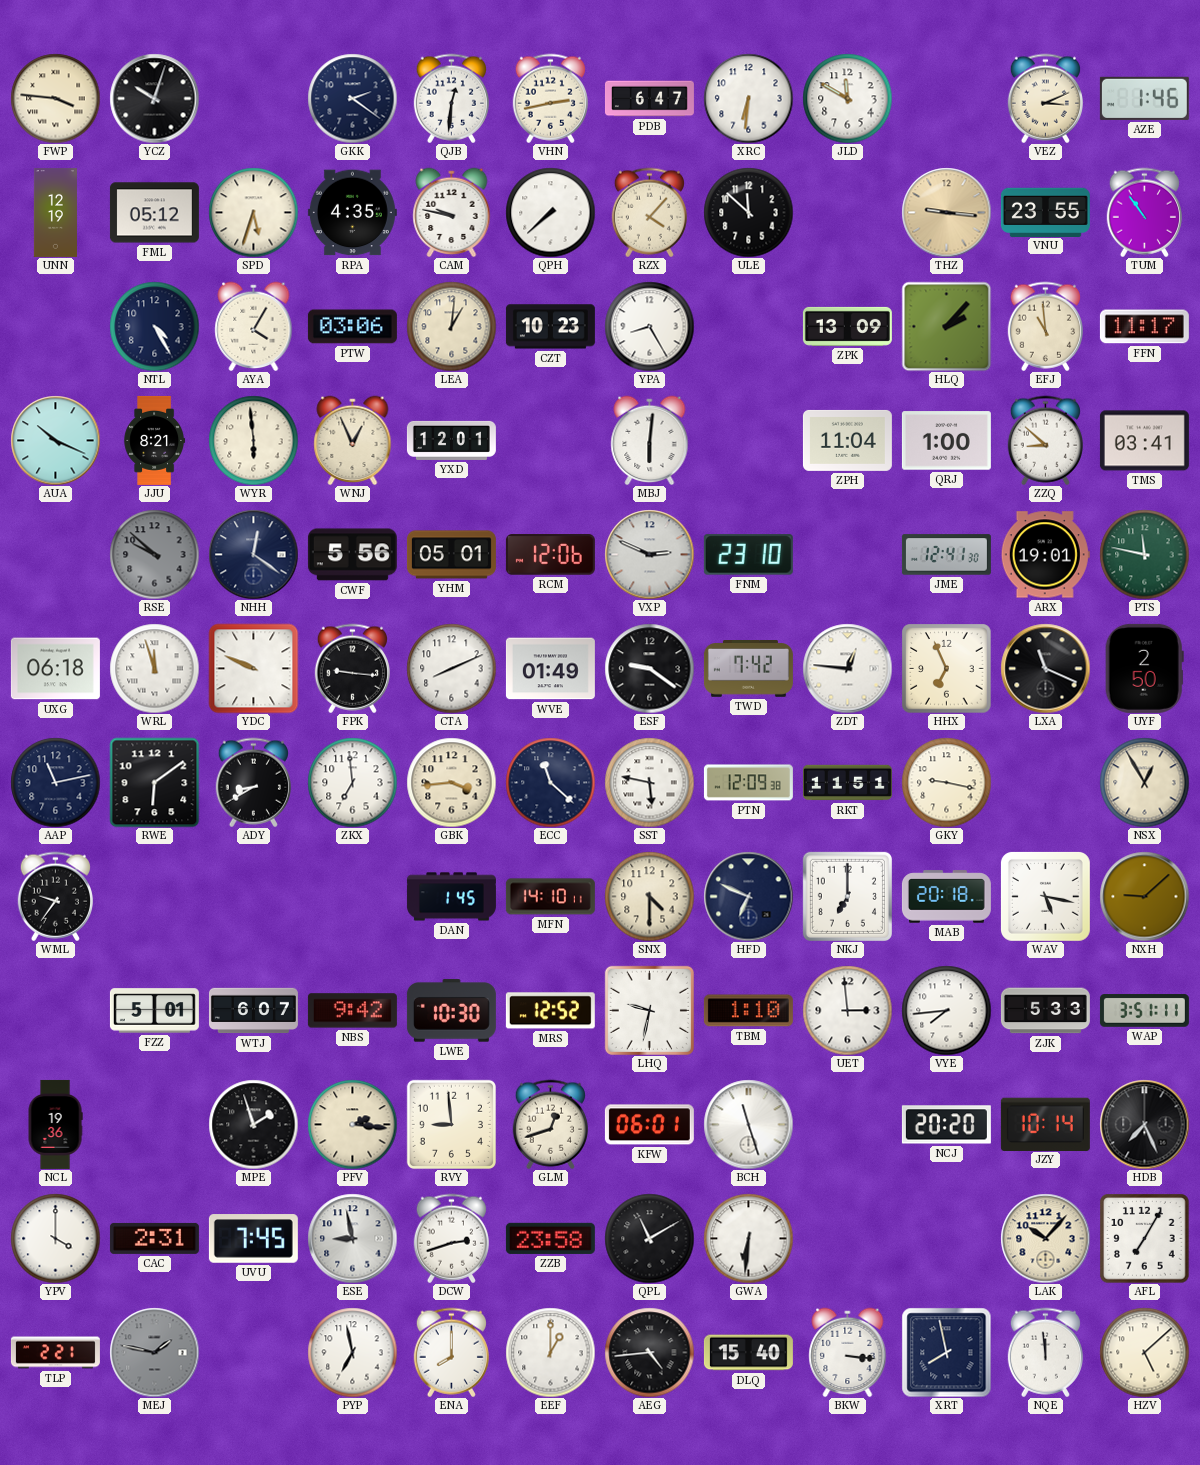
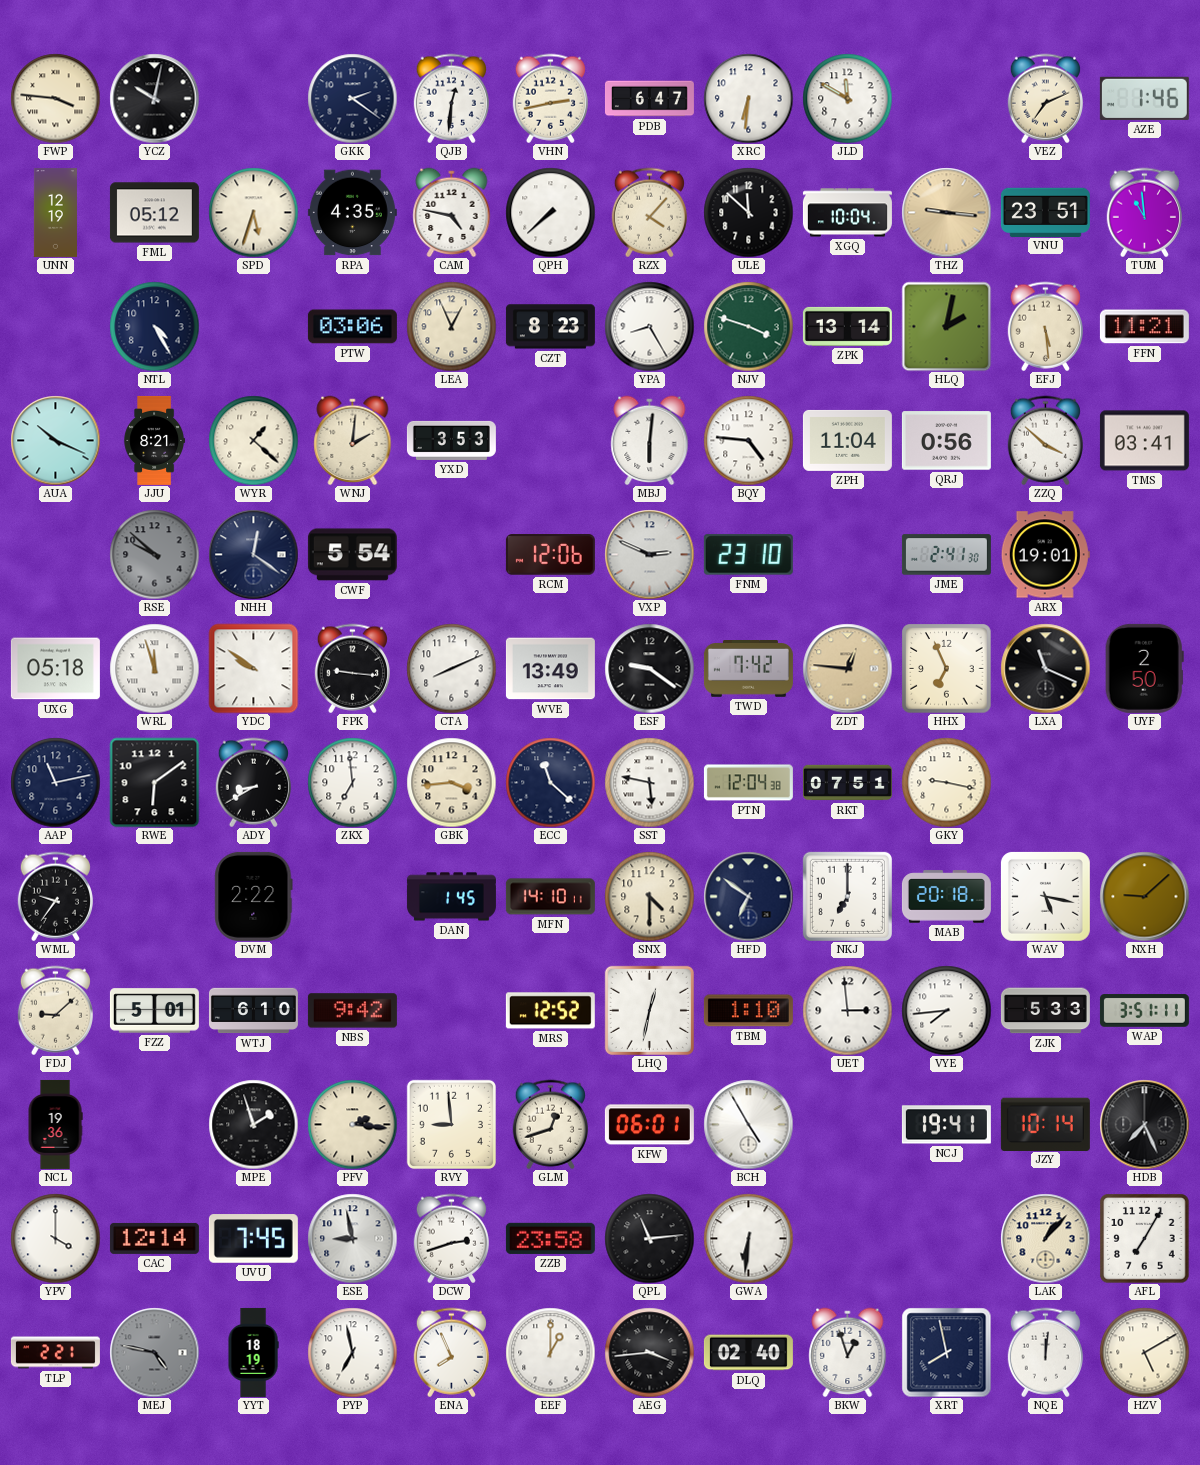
YCZ: 10:03 -> 10:02 (154, 98)
VEZ: 3:11 -> 7:11 (1045, 98)
CAM: 9:47 -> 4:47 (452, 212)
XGQ: none -> 10:04 (847, 213)
VNU: 23:55 -> 23:51 (1045, 212)
TUM: 10:54 -> 10:59 (1144, 212)
AYA: 4:05 -> none (254, 326)
LEA: 1:01 -> 12:56 (451, 326)
CZT: 10:23 -> 8:23 (550, 327)
NJV: none -> 3:48 (748, 326)
ZPK: 13:09 -> 13:14 (847, 326)
HLQ: 2:07 -> 2:02 (946, 326)
EFJ: 10:59 -> 5:29 (1045, 326)
FFN: 11:17 -> 11:21 (1144, 327)
WYR: 5:59 -> 1:22 (253, 440)
WNJ: 12:56 -> 2:01 (353, 440)
YXD: 12:01 -> 3:53 (451, 440)
BQY: none -> 4:46 (748, 440)
QRJ: 1:00 -> 0:56 (946, 441)
ZZQ: 8:52 -> 3:52 (1045, 440)
CWF: 5:56 -> 5:54 (352, 555)
YHM: 05:01 -> none (451, 555)
JME: 12:41 -> 2:41 (946, 555)
PTS: 11:47 -> none (1144, 554)
UXG: 06:18 -> 05:18 (55, 669)
YDC: 9:49 -> 9:51 (253, 668)
WVE: 01:49 -> 13:49 (550, 669)
ZDT dial: white -> champagne (847, 668)
PTN: 12:09 -> 12:04 (748, 783)
RKT: 11:51 -> 07:51 (847, 783)
NSX: 12:55 -> none (1144, 782)
DVM: none -> 2:22 (254, 896)
HFD: 6:49 -> 6:51 (748, 896)
FDJ: none -> 9:08 (55, 1010)
WTJ: 6:07 -> 6:10 (253, 1011)
LWE: 10:30 -> none (451, 1011)
LHQ: 9:32 -> 12:32 (649, 1010)
BCH: 11:27 -> 4:55 (748, 1124)
NCJ: 20:20 -> 19:41 (946, 1125)
CAC: 2:31 -> 12:14 (154, 1238)
QPL: 11:10 -> 11:14 (649, 1238)
LAK: 10:07 -> 1:07 (1045, 1238)
MEJ: 1:47 -> 4:47 (154, 1352)
YYT: none -> 18:19 (253, 1352)
ENA: 8:00 -> 7:56 (451, 1352)
AEG: 4:44 -> 3:44 (649, 1352)
DLQ: 15:40 -> 02:40 (748, 1353)
BKW: 3:16 -> 12:57 (848, 1352)
NQE: 11:59 -> 12:01 (1045, 1352)
HZV: 5:08 -> 5:10 (1144, 1352)
